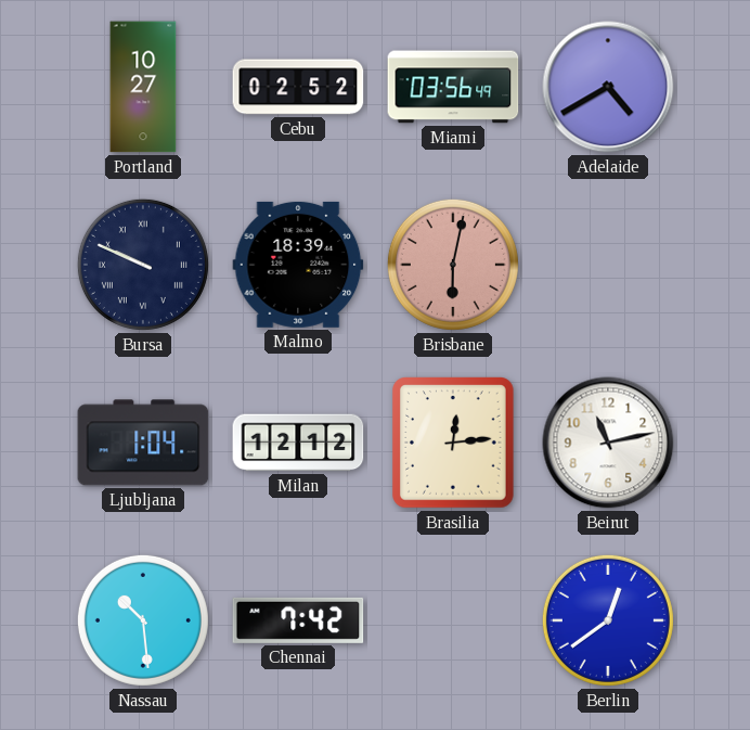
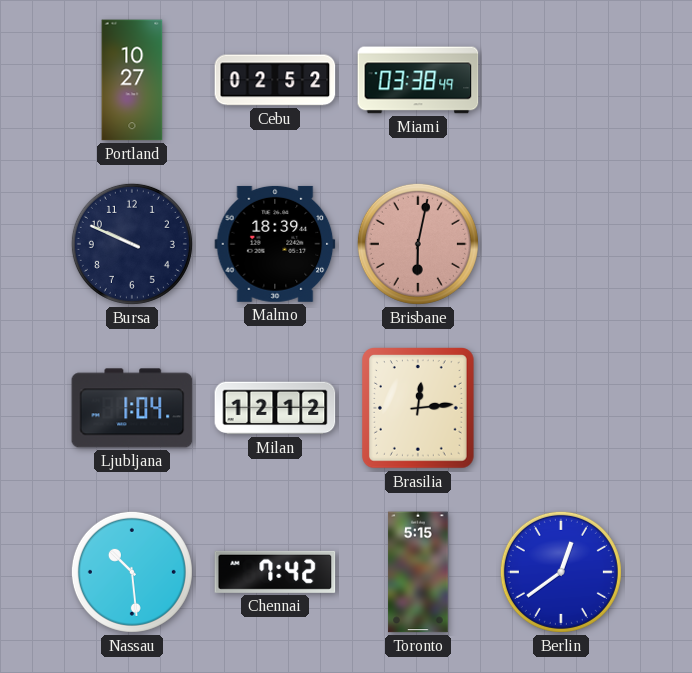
Miami: 03:56 -> 03:38 (418, 80)
Adelaide: 4:40 -> none (608, 87)
Bursa numerals: Roman -> Arabic (132, 244)
Beirut: 11:13 -> none (608, 443)
Toronto: none -> 5:15 (418, 572)
